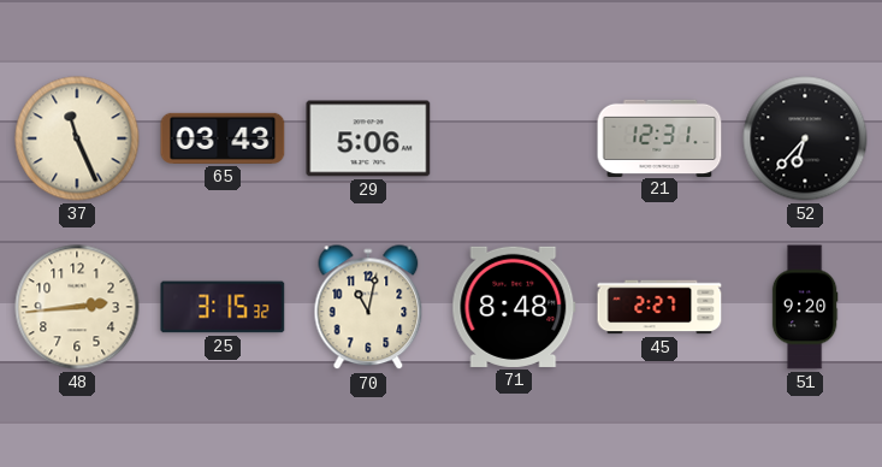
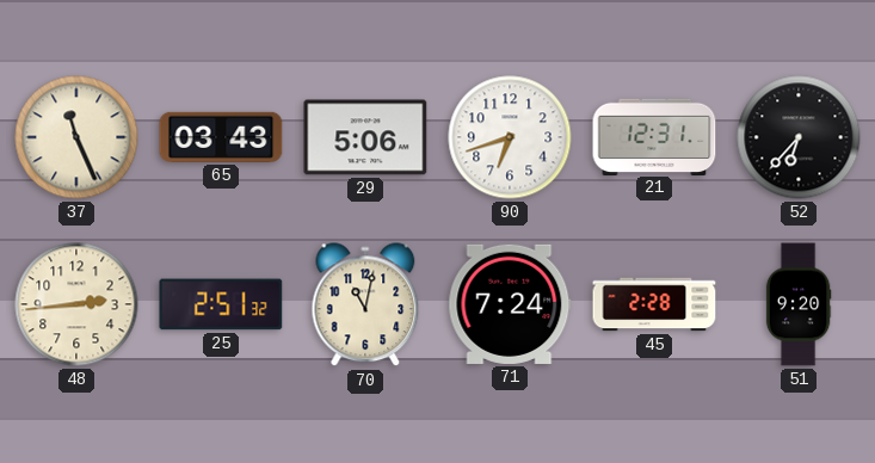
90: none -> 6:42 (510, 137)
25: 3:15 -> 2:51 (221, 304)
71: 8:48 -> 7:24 (510, 304)
45: 2:27 -> 2:28 (654, 304)
